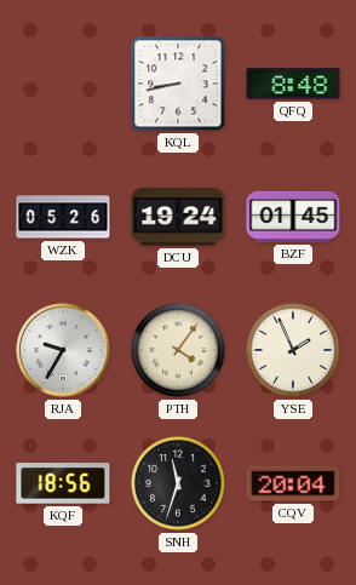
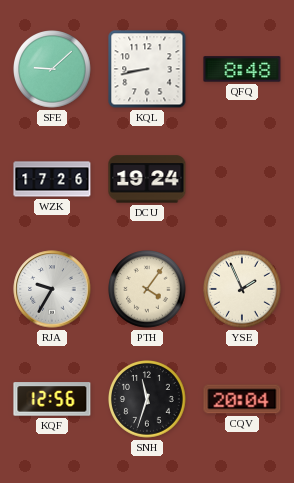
SFE: none -> 9:08 (53, 70)
WZK: 05:26 -> 17:26 (52, 179)
BZF: 01:45 -> none (293, 217)
KQF: 18:56 -> 12:56 (52, 399)
